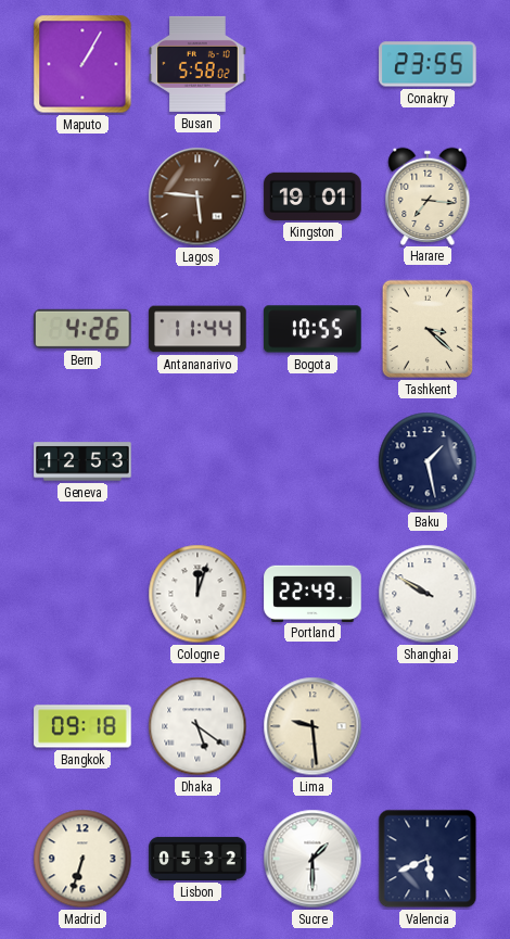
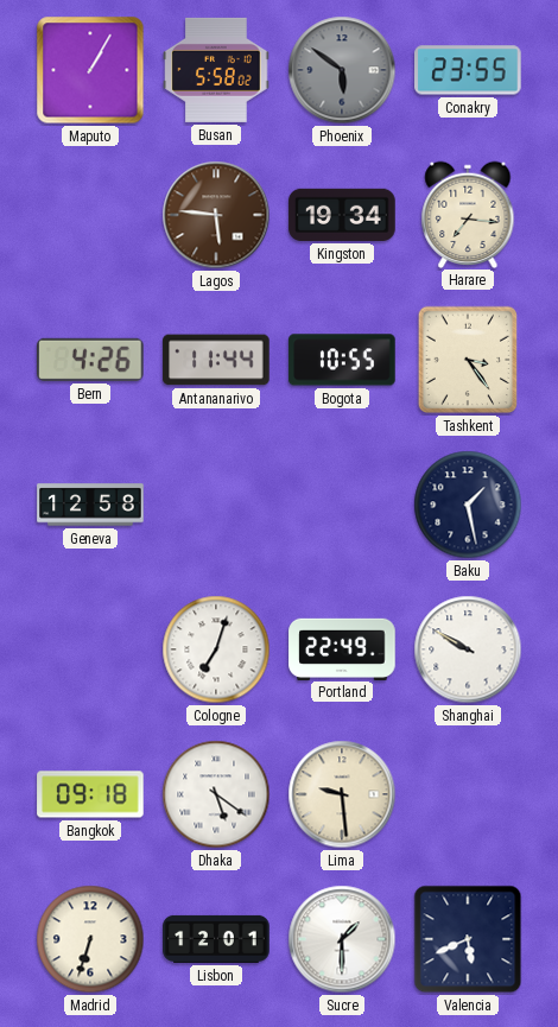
Phoenix: none -> 5:51 (342, 70)
Kingston: 19:01 -> 19:34 (342, 215)
Tashkent: 3:22 -> 3:24 (468, 360)
Geneva: 12:53 -> 12:58 (90, 505)
Cologne: 12:03 -> 7:03 (216, 649)
Lisbon: 05:32 -> 12:01 (216, 939)
